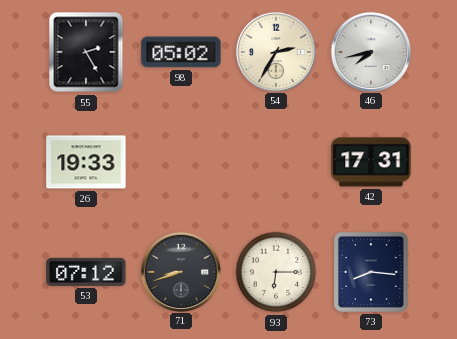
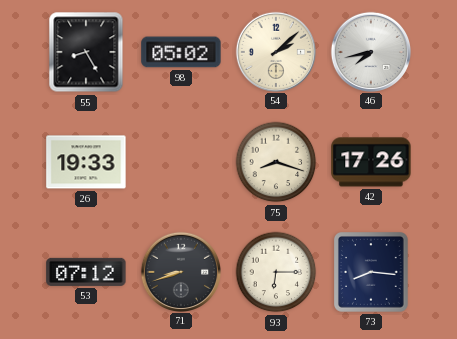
55: 2:25 -> 8:25 (86, 52)
54: 2:35 -> 2:08 (275, 51)
75: none -> 8:18 (276, 162)
42: 17:31 -> 17:26 (371, 162)
